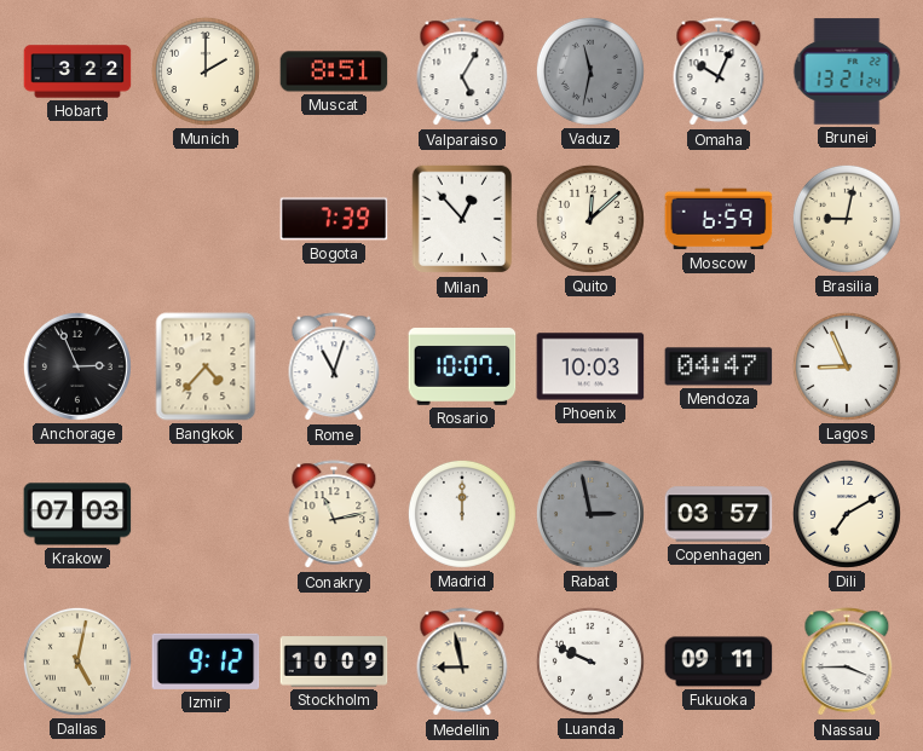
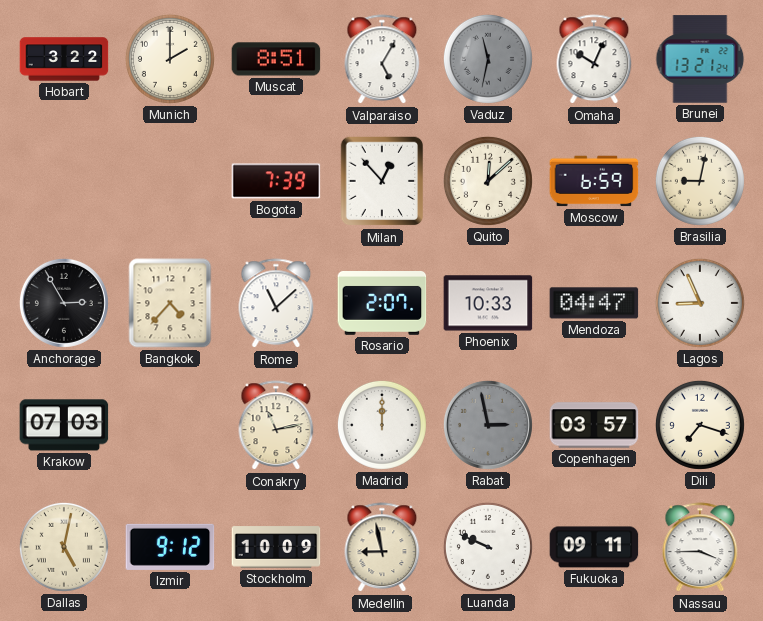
Anchorage: 2:56 -> 2:55 (64, 303)
Rome: 11:03 -> 11:08 (276, 304)
Rosario: 10:07 -> 2:07 (382, 304)
Phoenix: 10:03 -> 10:33 (488, 303)
Dili: 7:10 -> 7:18 (700, 425)
